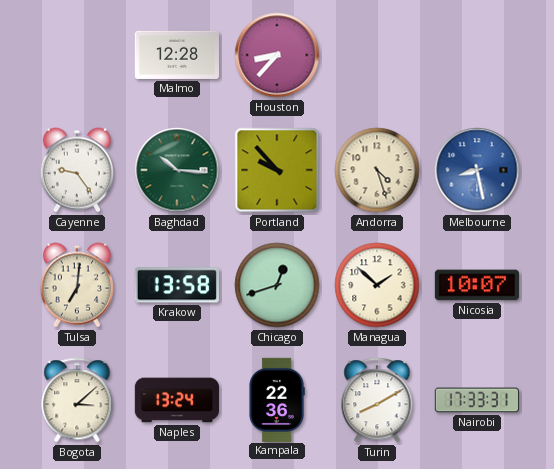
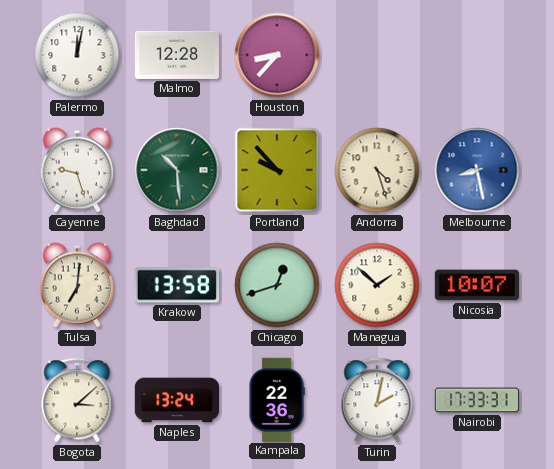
Palermo: none -> 12:02 (77, 55)
Cayenne: 9:24 -> 9:27 (77, 170)
Baghdad: 10:16 -> 10:29 (177, 170)
Turin: 8:10 -> 2:02 (377, 400)
